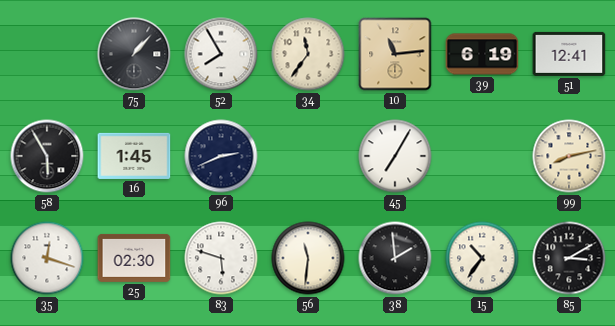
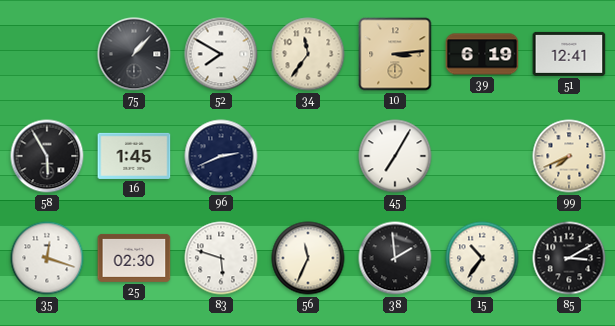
52: 7:55 -> 7:50 (221, 54)
10: 11:14 -> 3:14 (395, 54)
99: 8:13 -> 7:41 (569, 156)
56: 11:31 -> 11:34 (308, 258)
